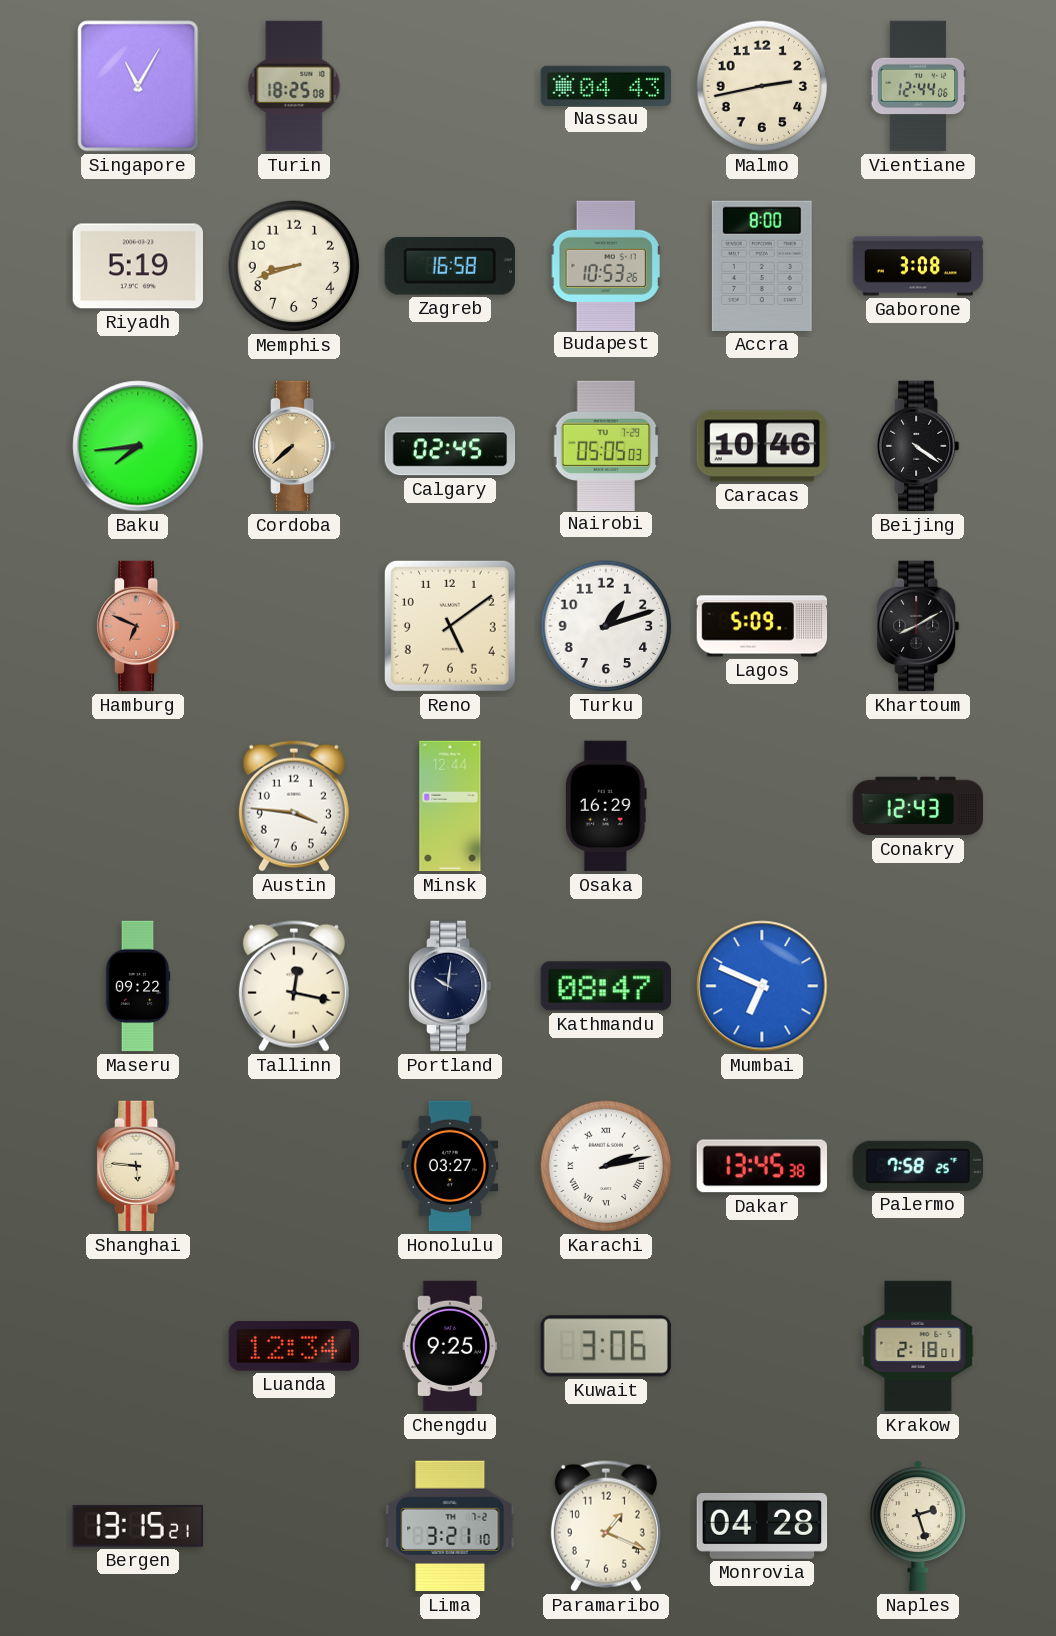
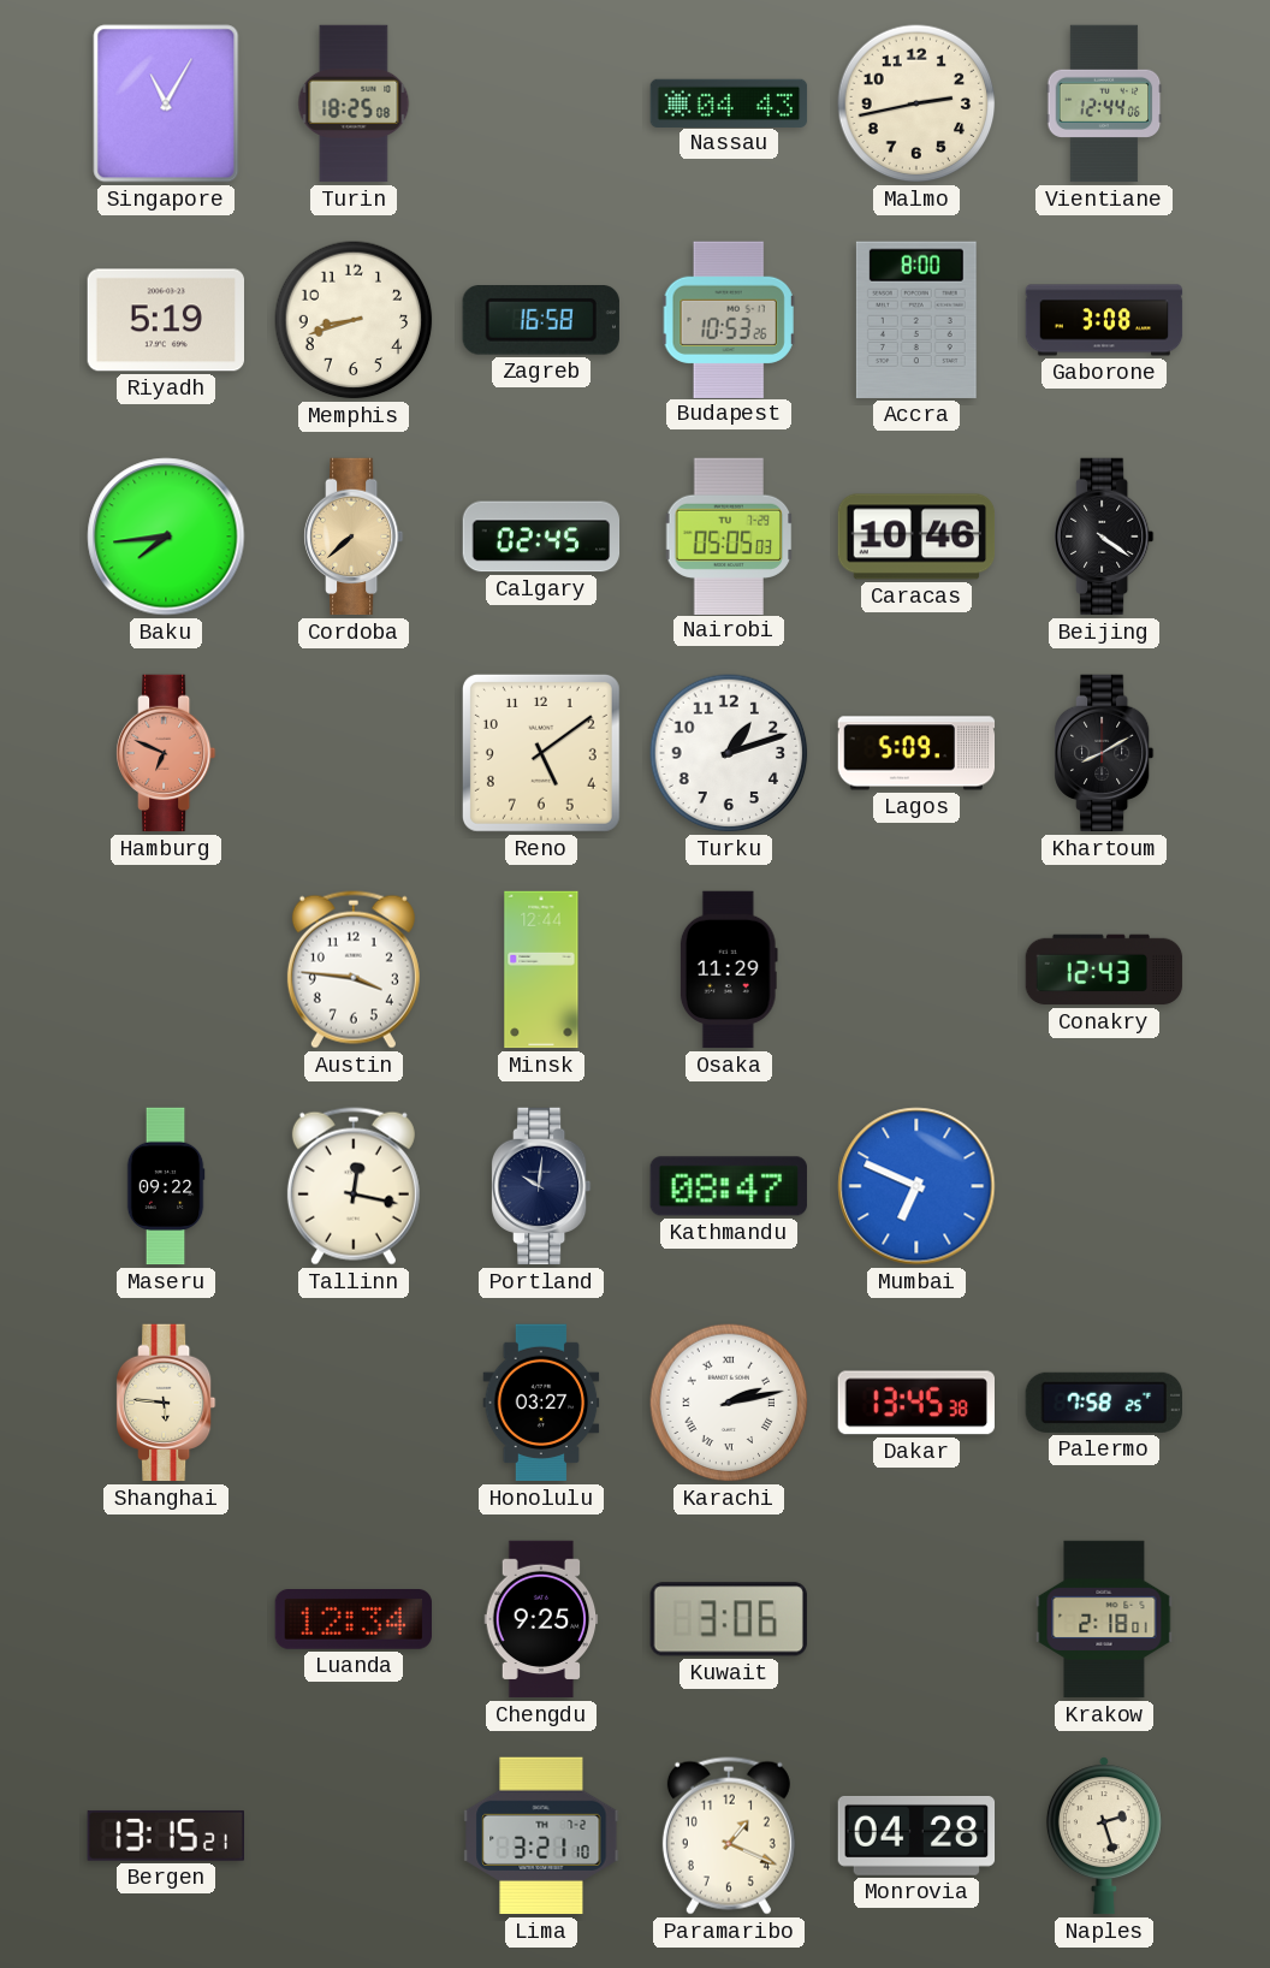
Osaka: 16:29 -> 11:29 (729, 970)
